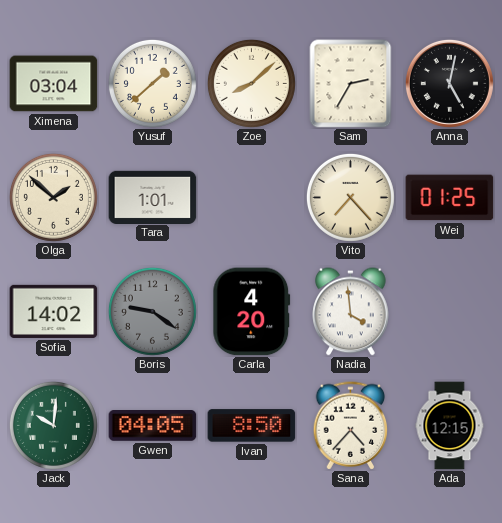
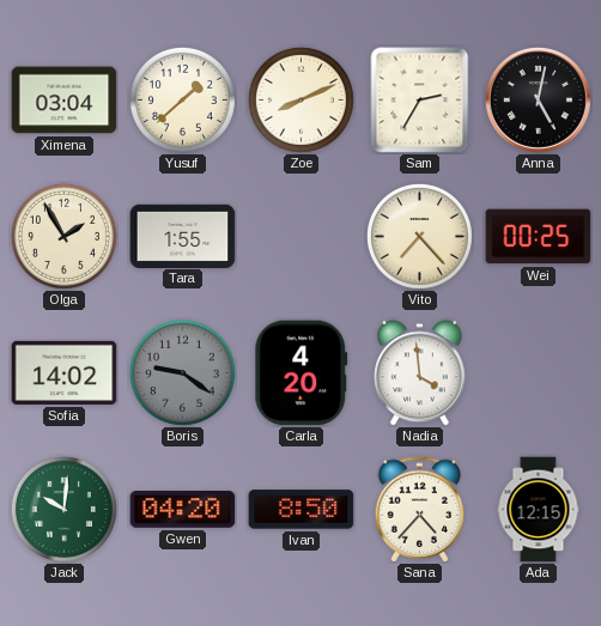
Zoe: 8:08 -> 8:11 (300, 99)
Olga: 1:52 -> 1:55 (63, 236)
Tara: 1:01 -> 1:55 (183, 236)
Wei: 01:25 -> 00:25 (539, 237)
Gwen: 04:05 -> 04:20 (183, 510)
